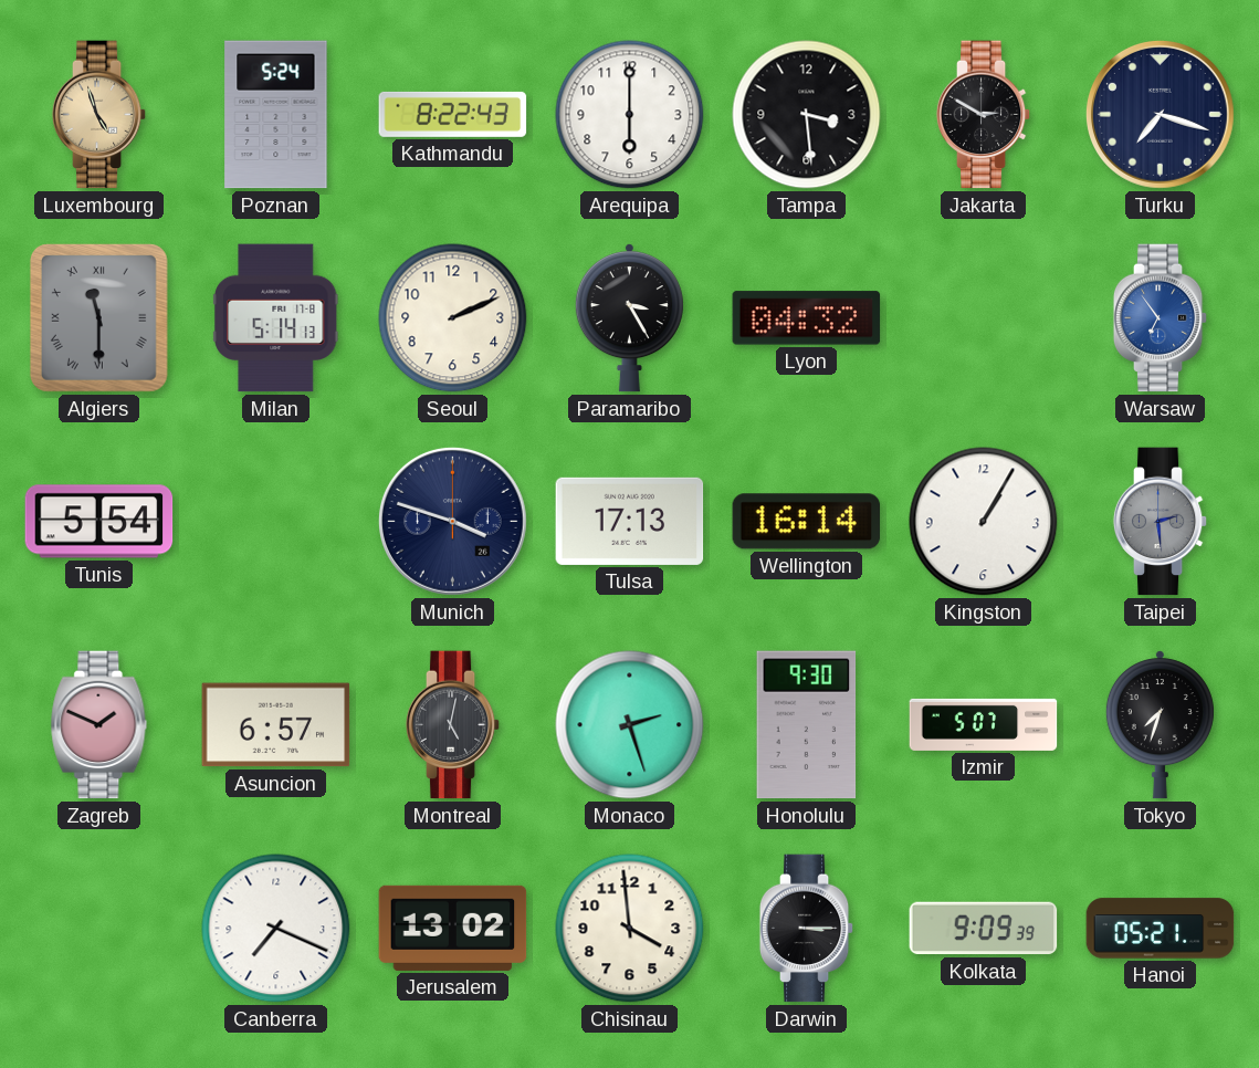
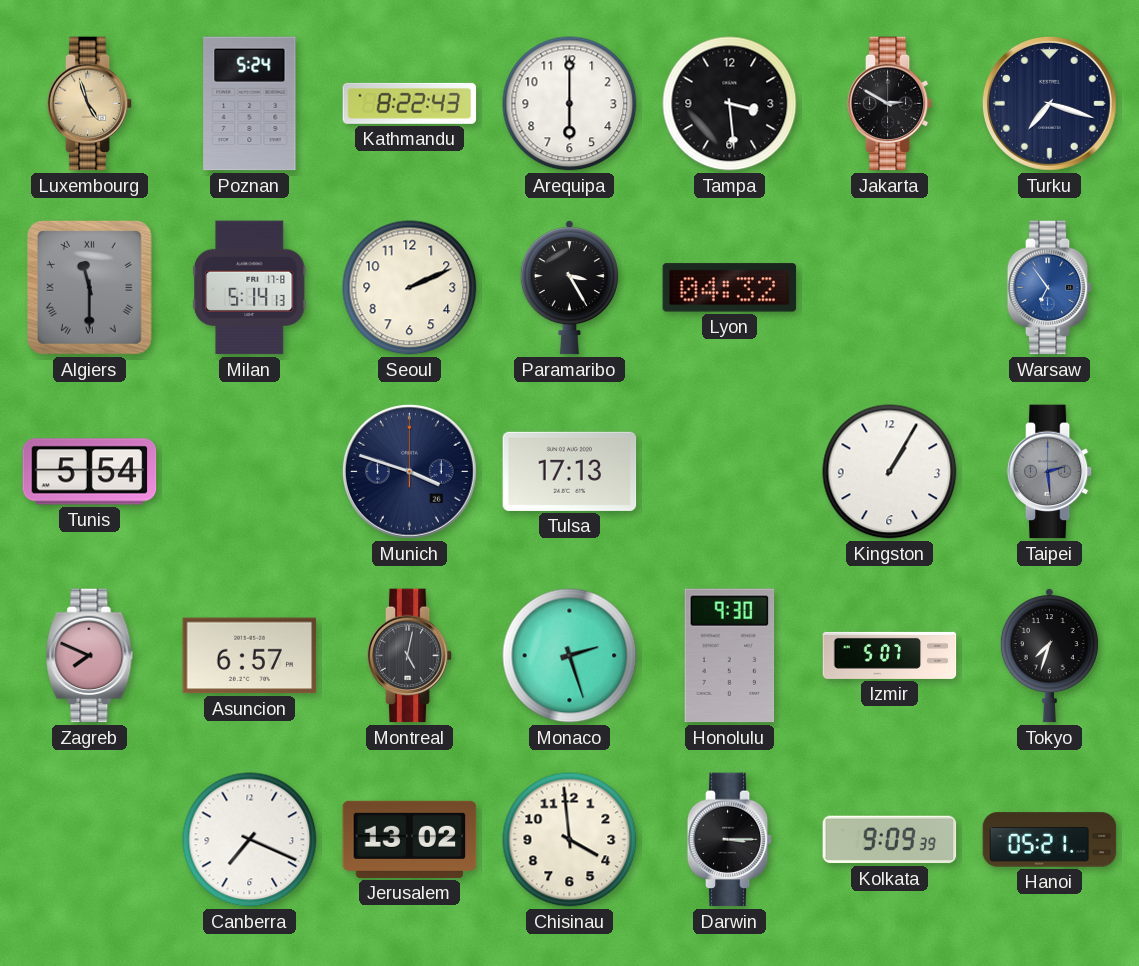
Wellington: 16:14 -> none (807, 522)
Zagreb: 1:49 -> 7:49 (90, 656)
